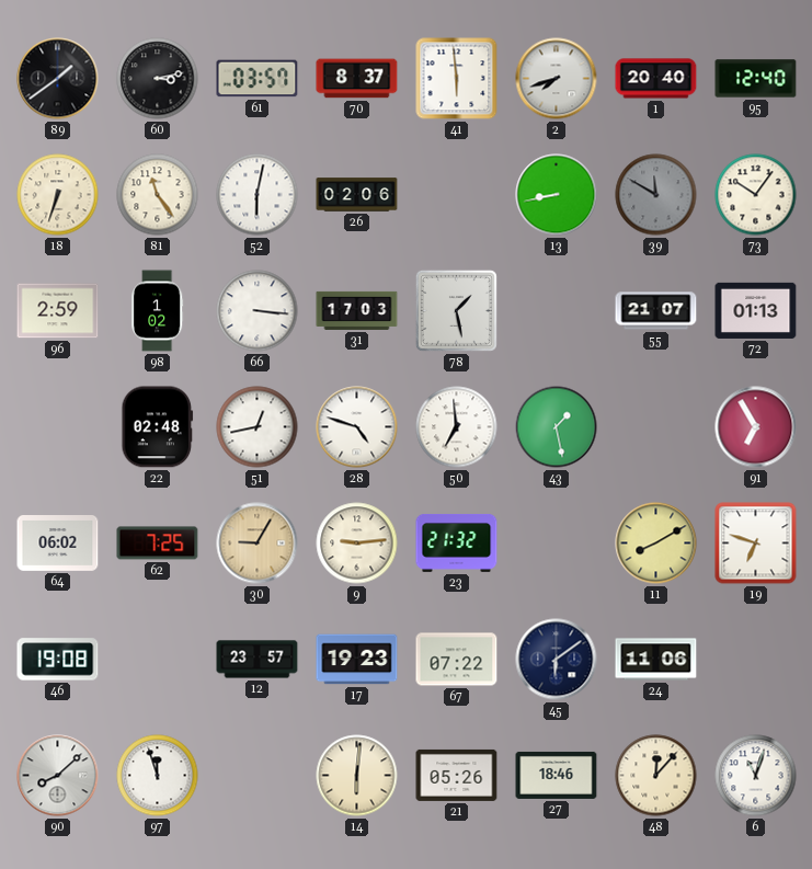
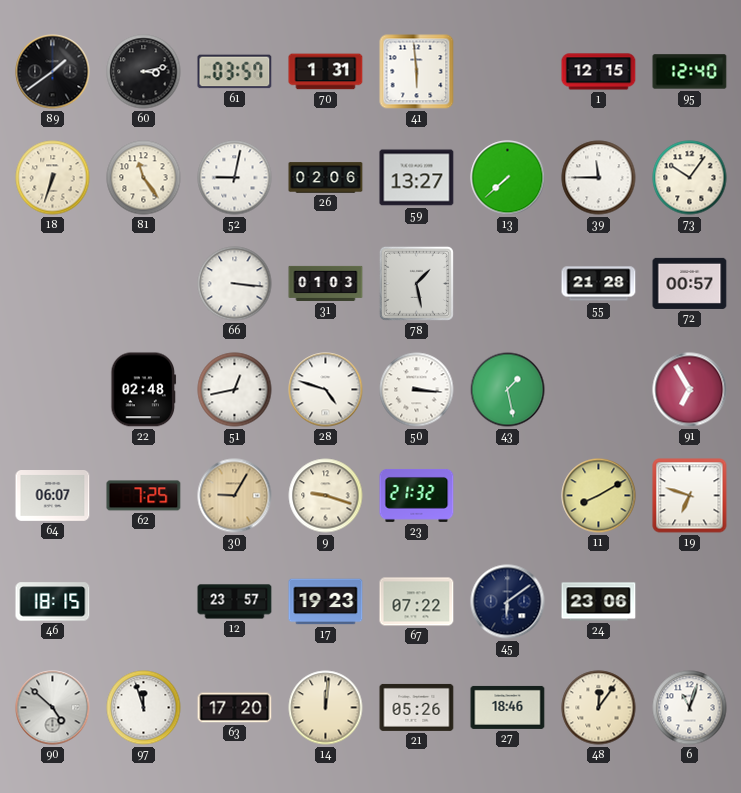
70: 8:37 -> 1:31 (326, 72)
2: 7:42 -> none (557, 79)
1: 20:40 -> 12:15 (599, 72)
52: 6:02 -> 9:02 (235, 178)
59: none -> 13:27 (417, 178)
13: 8:43 -> 7:38 (508, 178)
39: 11:50 -> 11:45 (599, 178)
39 dial: grey -> white (599, 178)
96: 2:59 -> none (58, 311)
98: 1:02 -> none (158, 311)
31: 17:03 -> 01:03 (326, 283)
55: 21:07 -> 21:28 (599, 284)
72: 01:13 -> 00:57 (690, 283)
50: 6:59 -> 3:16 (417, 390)
64: 06:02 -> 06:07 (53, 496)
9: 9:14 -> 9:18 (326, 496)
46: 19:08 -> 18:15 (53, 602)
24: 11:06 -> 23:06 (599, 602)
90: 8:08 -> 4:52 (53, 708)
63: none -> 17:20 (235, 708)
14: 6:01 -> 12:01 (326, 708)
48: 12:07 -> 12:06 (599, 708)
